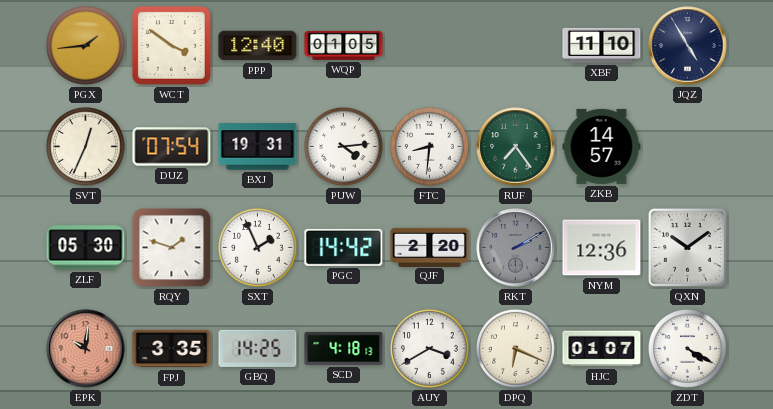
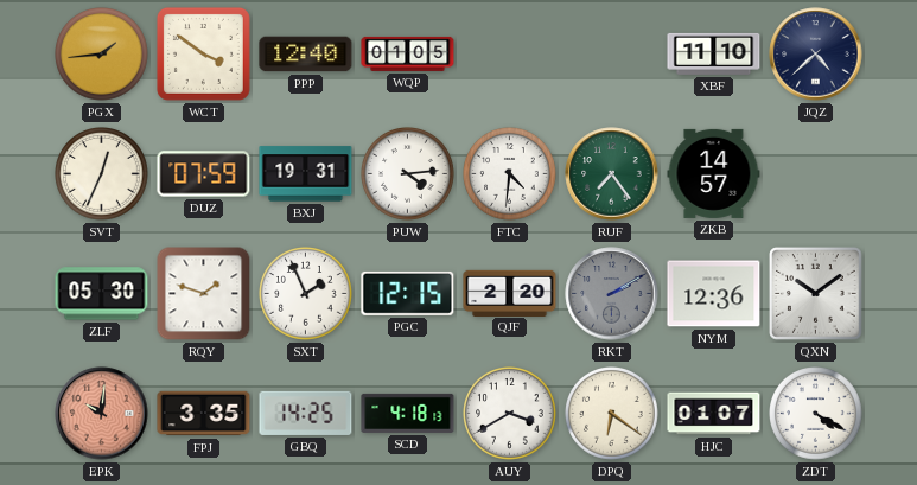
JQZ: 4:55 -> 4:38 (816, 55)
DUZ: 07:54 -> 07:59 (204, 174)
FTC: 8:31 -> 4:31 (510, 174)
PGC: 14:42 -> 12:15 (408, 293)
DPQ: 6:19 -> 6:21 (612, 414)
